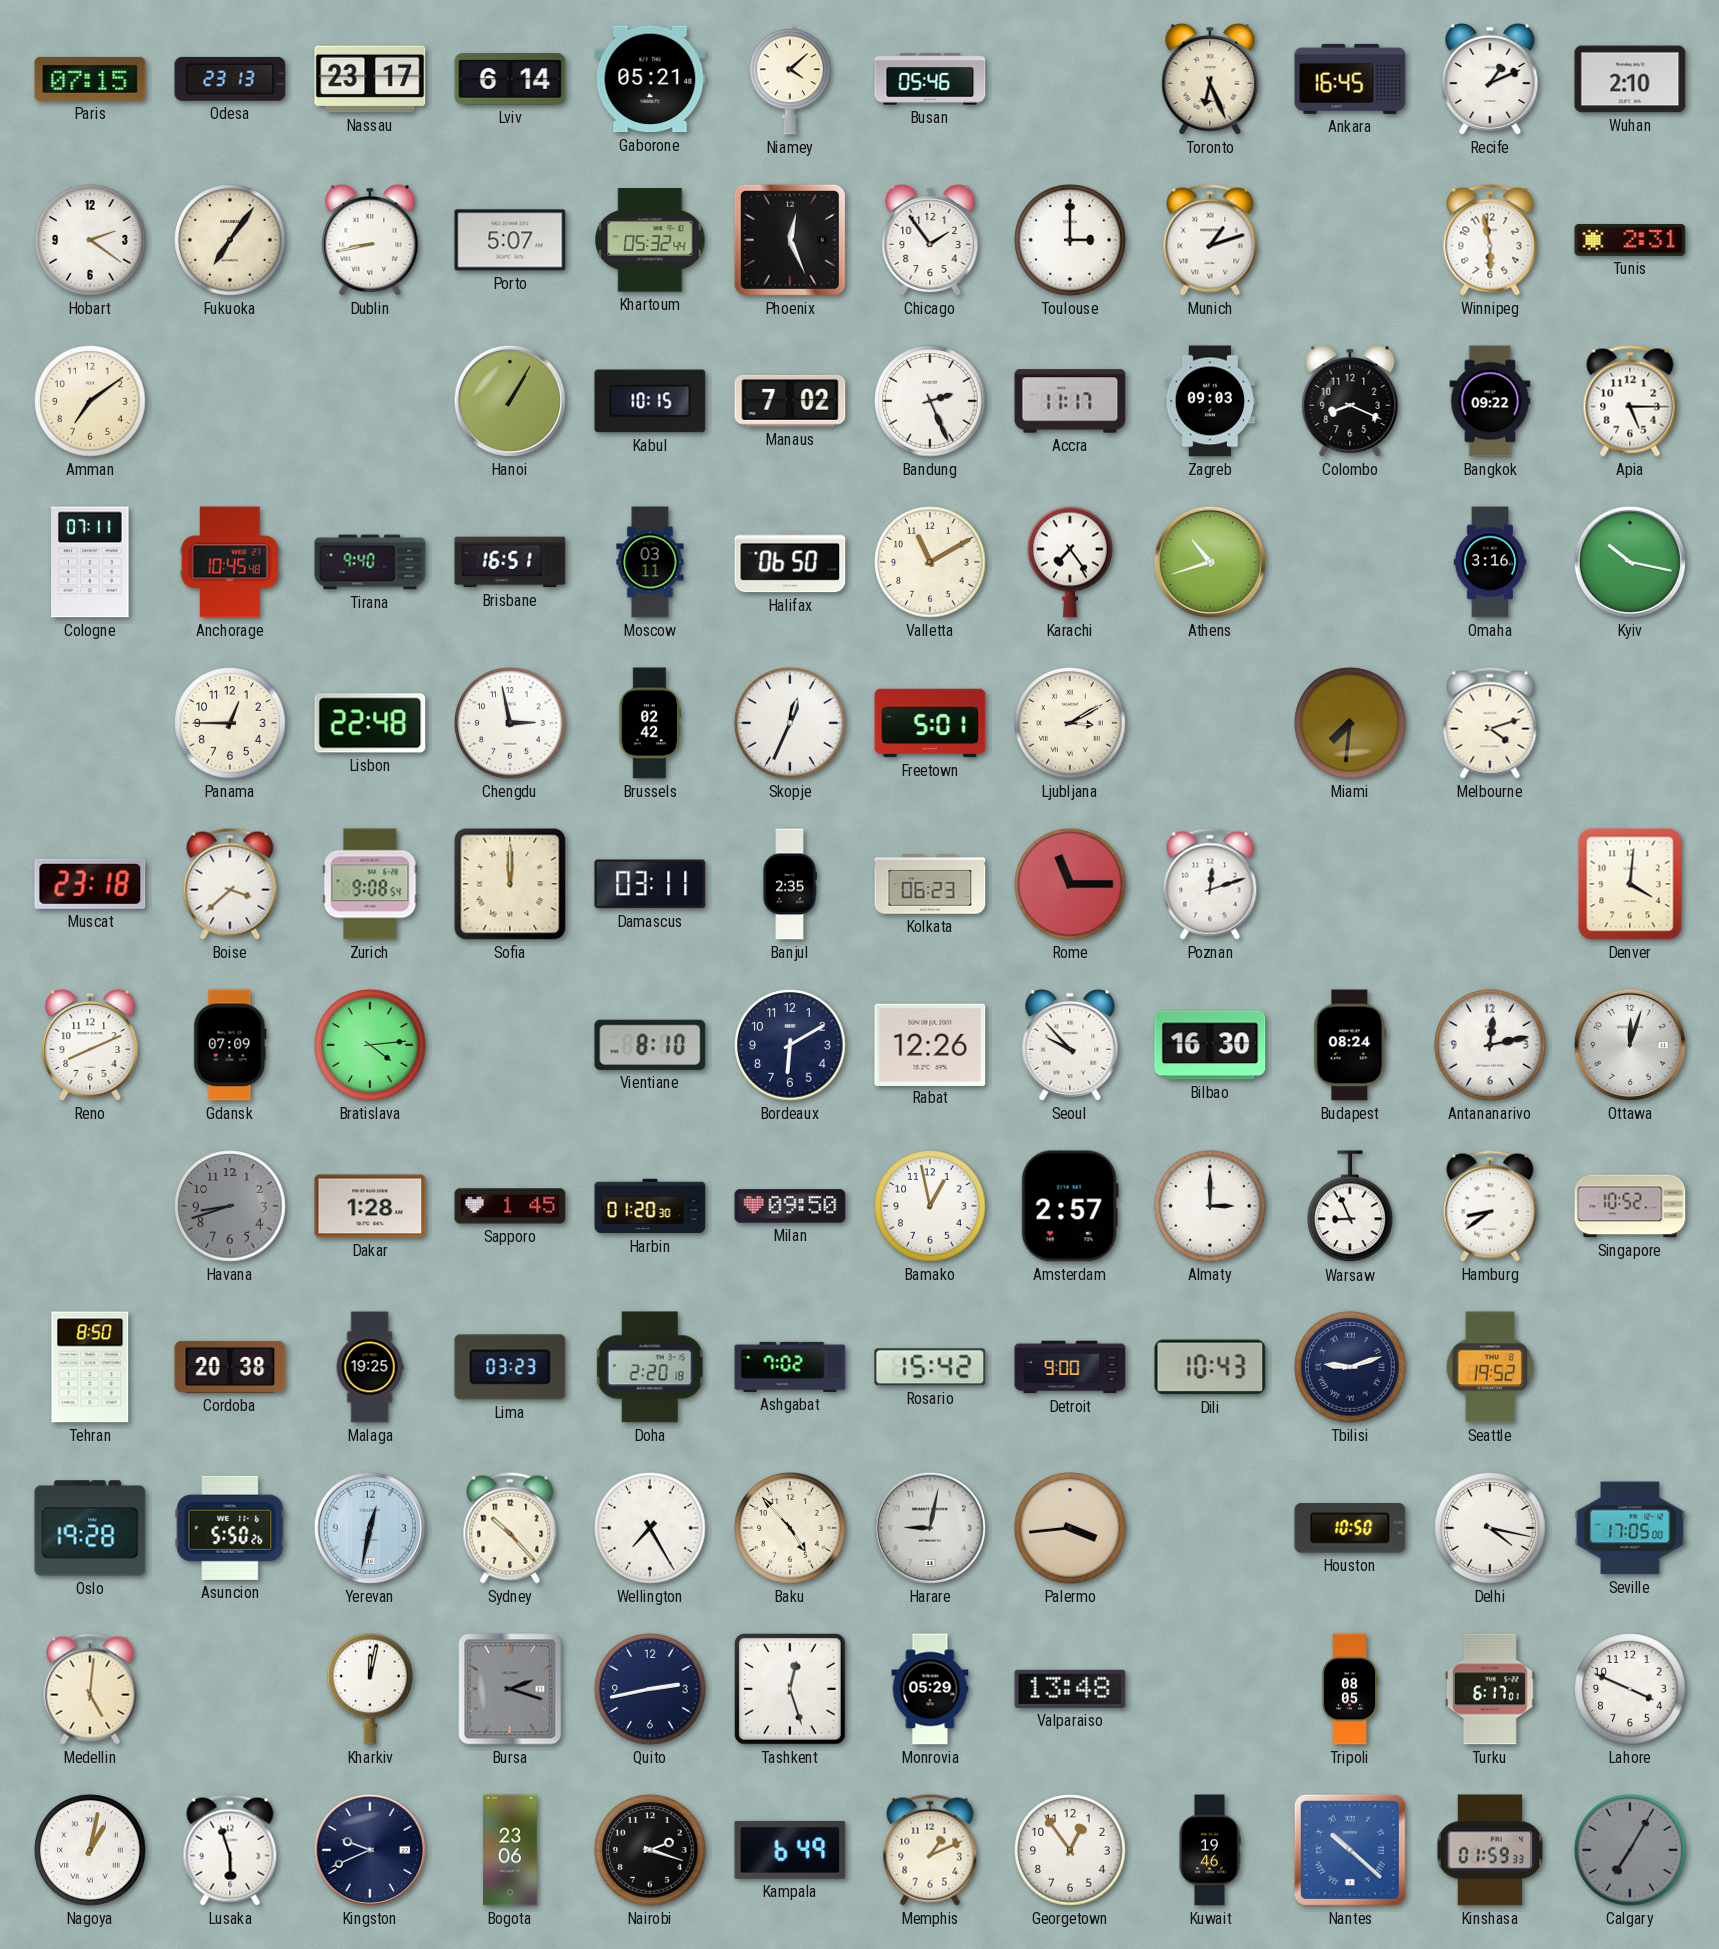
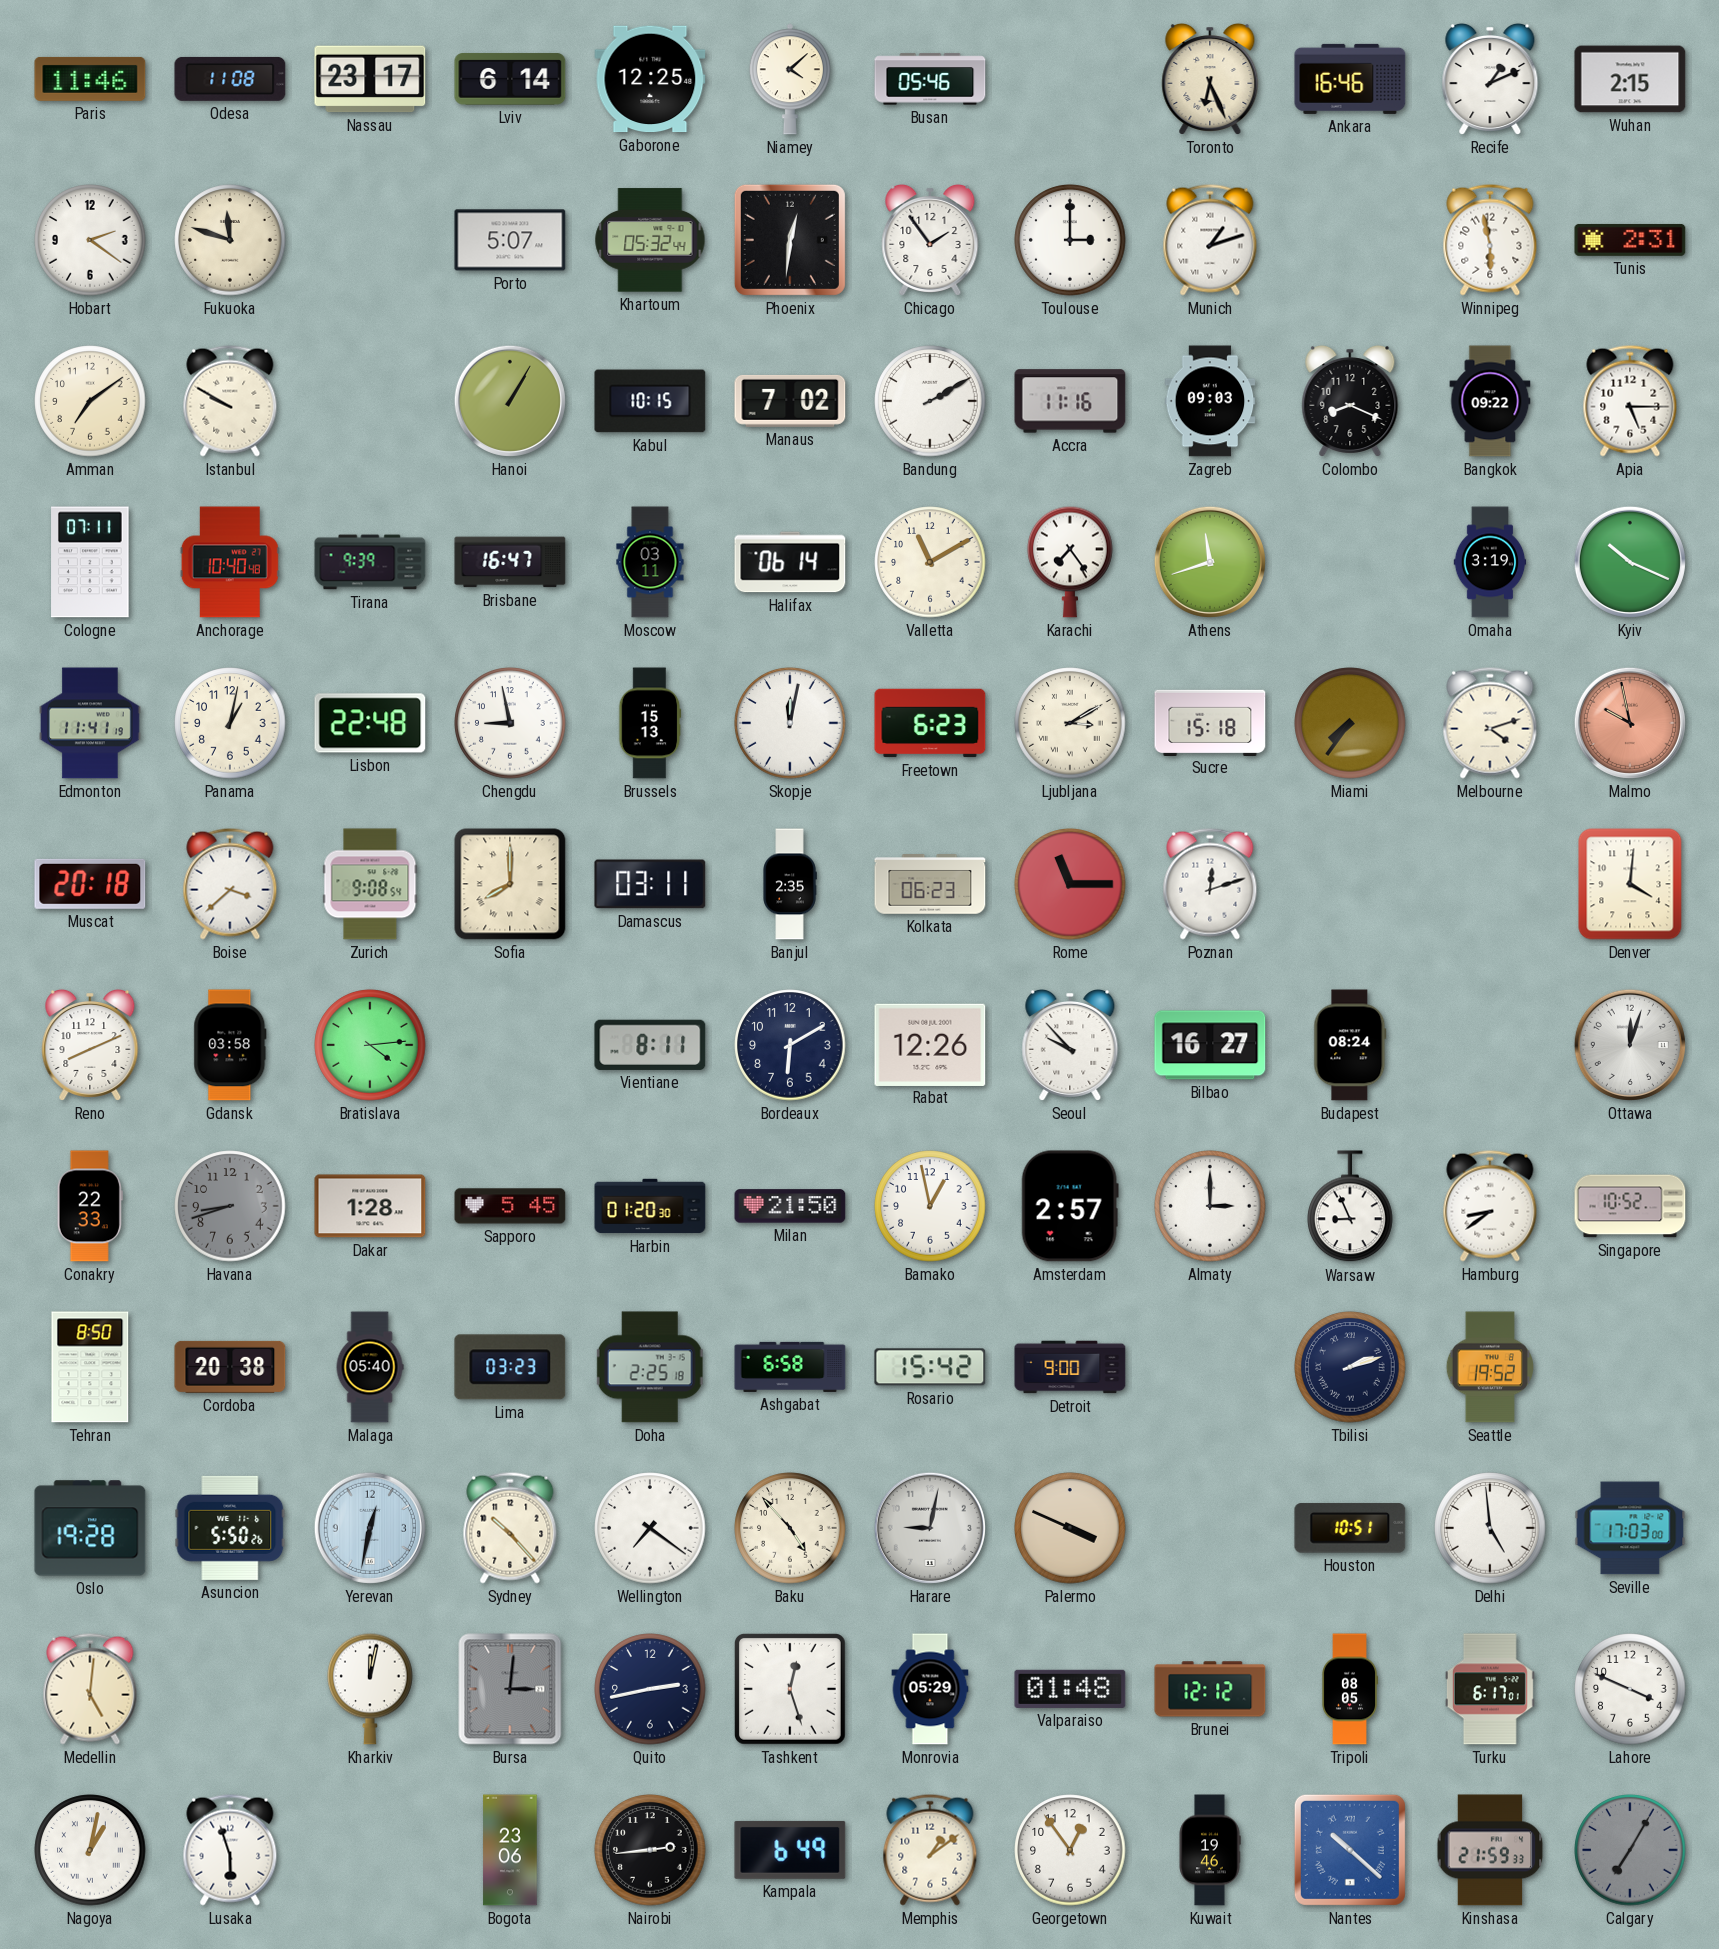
Paris: 07:15 -> 11:46 (90, 79)
Odesa: 23:13 -> 11:08 (230, 79)
Gaborone: 05:21 -> 12:25 (650, 79)
Ankara: 16:45 -> 16:46 (1350, 79)
Wuhan: 2:10 -> 2:15 (1630, 79)
Fukuoka: 7:06 -> 11:48 (230, 240)
Dublin: 8:43 -> none (370, 240)
Phoenix: 12:26 -> 12:31 (790, 240)
Istanbul: none -> 9:50 (230, 401)
Bandung: 2:26 -> 2:10 (930, 401)
Accra: 11:17 -> 11:16 (1070, 401)
Anchorage: 10:45 -> 10:40 (230, 562)
Tirana: 9:40 -> 9:39 (370, 562)
Brisbane: 16:51 -> 16:47 (510, 562)
Halifax: 06:50 -> 06:14 (790, 562)
Athens: 10:42 -> 11:42 (1210, 562)
Omaha: 3:16 -> 3:19 (1490, 562)
Kyiv: 10:17 -> 10:19 (1630, 562)
Edmonton: none -> 11:41 (91, 723)
Panama: 12:45 -> 1:02 (230, 723)
Chengdu: 2:58 -> 8:58 (510, 723)
Brussels: 02:42 -> 15:13 (650, 723)
Skopje: 12:34 -> 12:02 (790, 723)
Freetown: 5:01 -> 6:23 (930, 723)
Sucre: none -> 15:18 (1210, 722)
Miami: 7:31 -> 7:36 (1350, 723)
Malmo: none -> 9:58 (1630, 723)
Muscat: 23:18 -> 20:18 (90, 884)
Sofia: 12:00 -> 8:00 (510, 884)
Gdansk: 07:09 -> 03:58 (230, 1045)
Vientiane: 8:10 -> 8:11 (650, 1045)
Bilbao: 16:30 -> 16:27 (1210, 1045)
Antananarivo: 12:13 -> none (1490, 1045)
Conakry: none -> 22:33 (90, 1206)
Sapporo: 1:45 -> 5:45 (510, 1206)
Milan: 09:50 -> 21:50 (790, 1206)
Malaga: 19:25 -> 05:40 (370, 1367)
Doha: 2:20 -> 2:25 (650, 1367)
Ashgabat: 7:02 -> 6:58 (790, 1367)
Dili: 10:43 -> none (1210, 1367)
Tbilisi: 9:12 -> 2:12 (1350, 1367)
Wellington: 7:25 -> 7:21 (650, 1528)
Palermo: 3:44 -> 3:49 (1070, 1528)
Houston: 10:50 -> 10:51 (1350, 1528)
Delhi: 4:17 -> 4:59 (1490, 1528)
Seville: 17:05 -> 17:03 (1630, 1528)
Bursa: 2:18 -> 3:01 (510, 1689)
Valparaiso: 13:48 -> 01:48 (1070, 1689)
Brunei: none -> 12:12 (1210, 1689)
Kingston: 9:41 -> none (370, 1850)
Nairobi: 2:18 -> 2:44 (650, 1850)
Memphis: 1:11 -> 1:09 (930, 1850)
Kinshasa: 01:59 -> 21:59 (1490, 1850)
